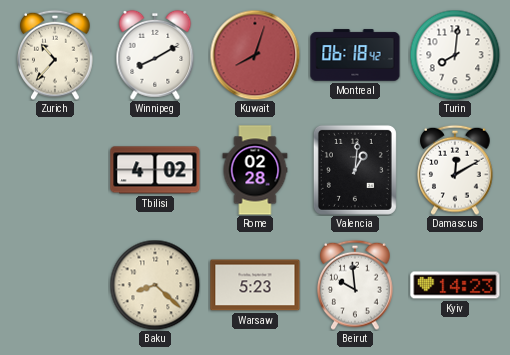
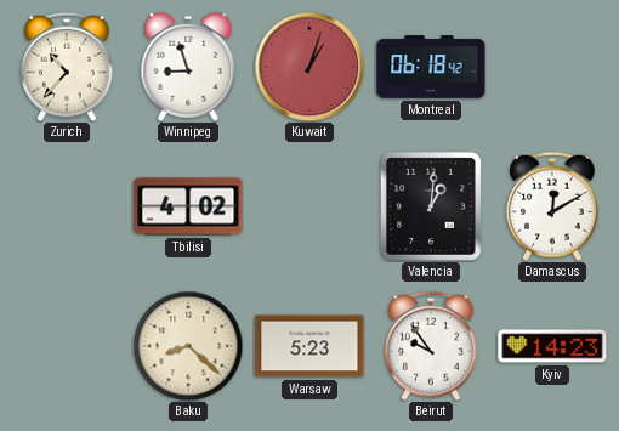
Winnipeg: 8:10 -> 8:57 (188, 67)
Kuwait: 8:03 -> 1:03 (309, 67)
Turin: 8:01 -> none (455, 55)
Rome: 02:28 -> none (255, 170)
Beirut: 9:59 -> 9:54 (432, 346)
